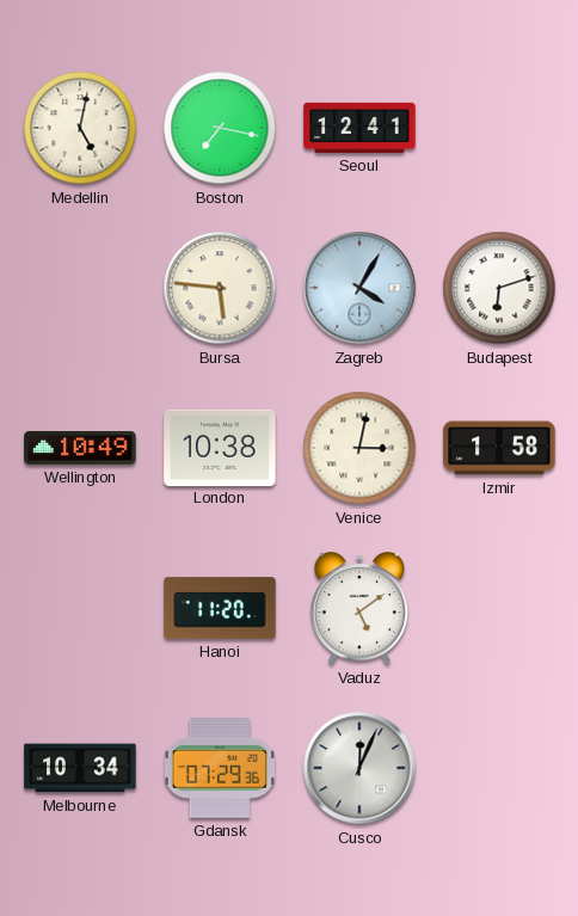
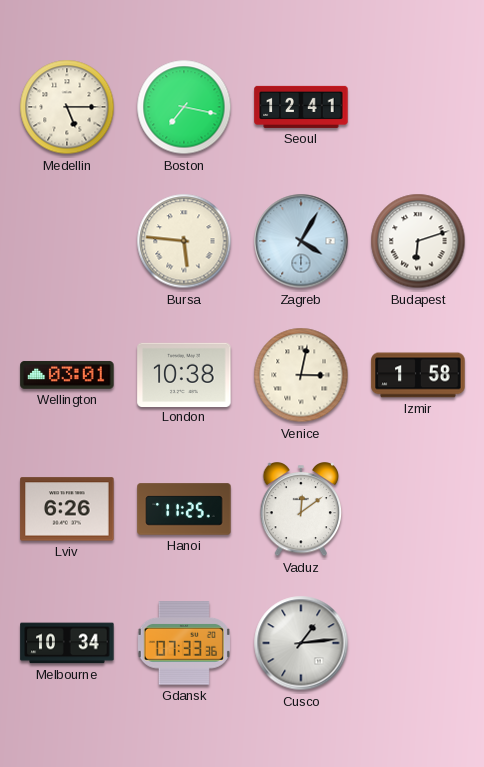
Medellin: 5:02 -> 5:15 (67, 107)
Wellington: 10:49 -> 03:01 (67, 375)
Lviv: none -> 6:26 (67, 509)
Hanoi: 11:20 -> 11:25 (184, 509)
Vaduz: 5:09 -> 12:09 (301, 510)
Gdansk: 07:29 -> 07:33 (184, 643)
Cusco: 12:04 -> 1:14 (301, 643)
